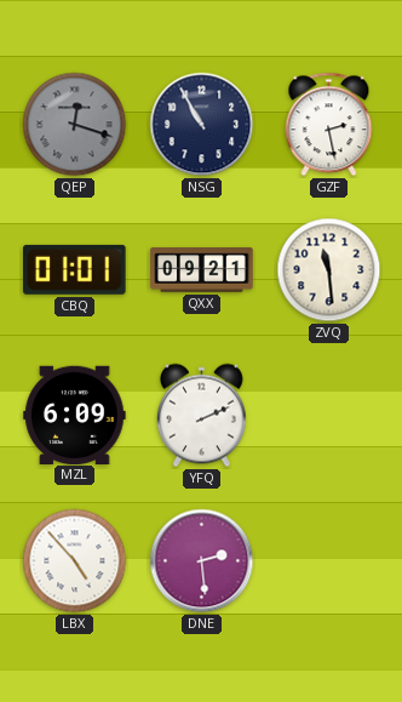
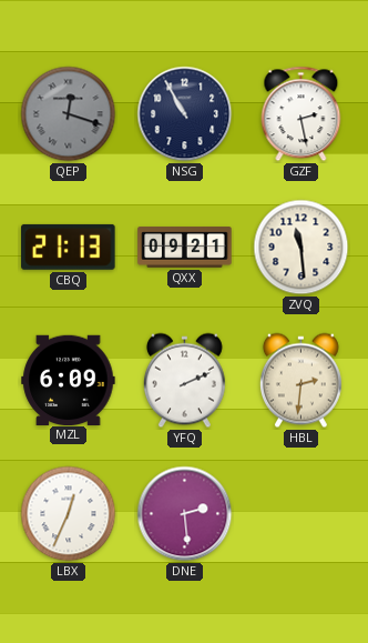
CBQ: 01:01 -> 21:13 (69, 247)
HBL: none -> 2:31 (300, 381)
LBX: 4:53 -> 12:34 (69, 514)
